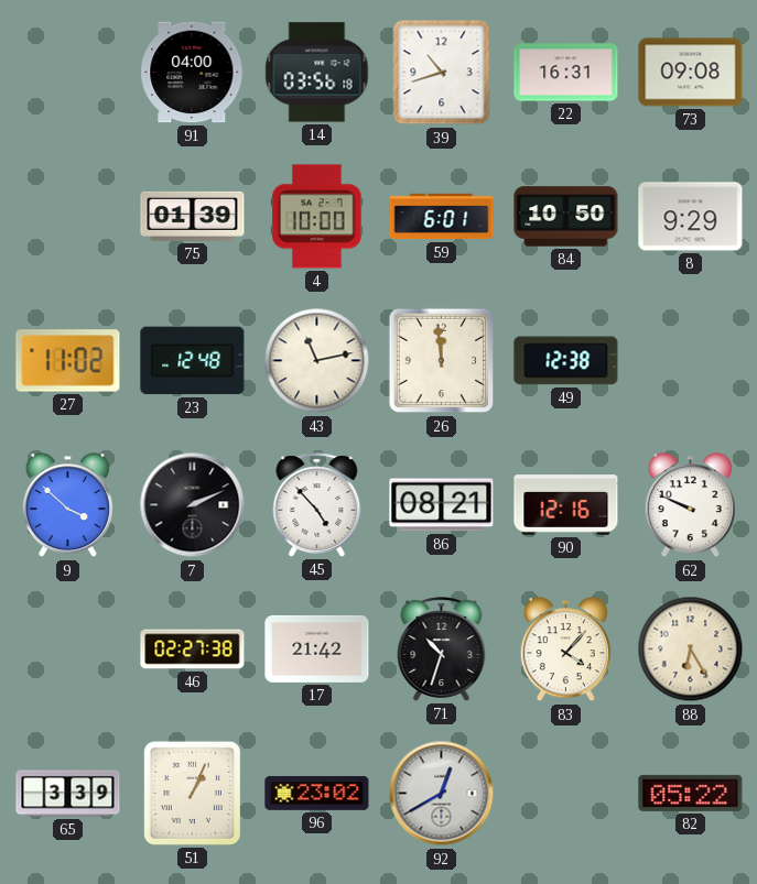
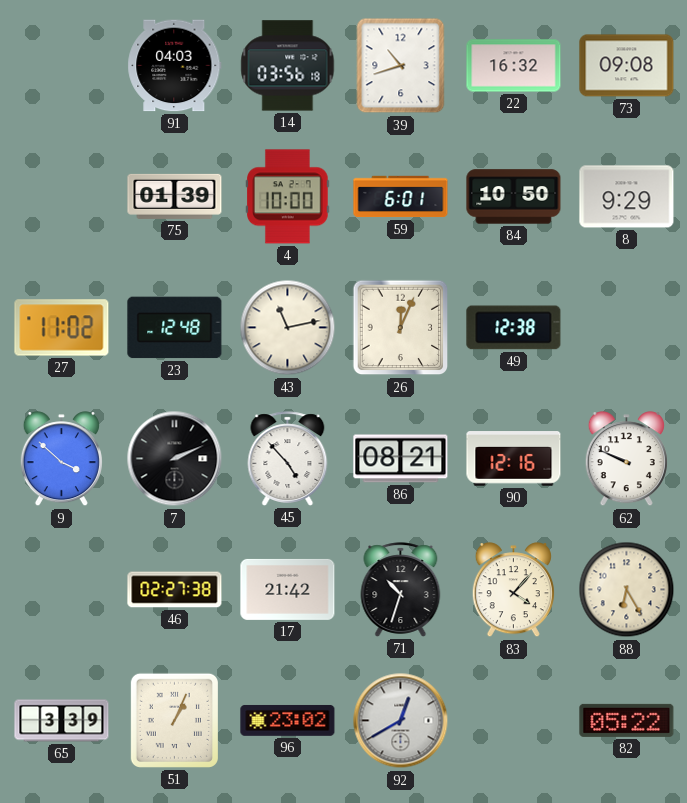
91: 04:00 -> 04:03 (175, 66)
22: 16:31 -> 16:32 (514, 66)
26: 11:59 -> 12:04 (401, 328)
